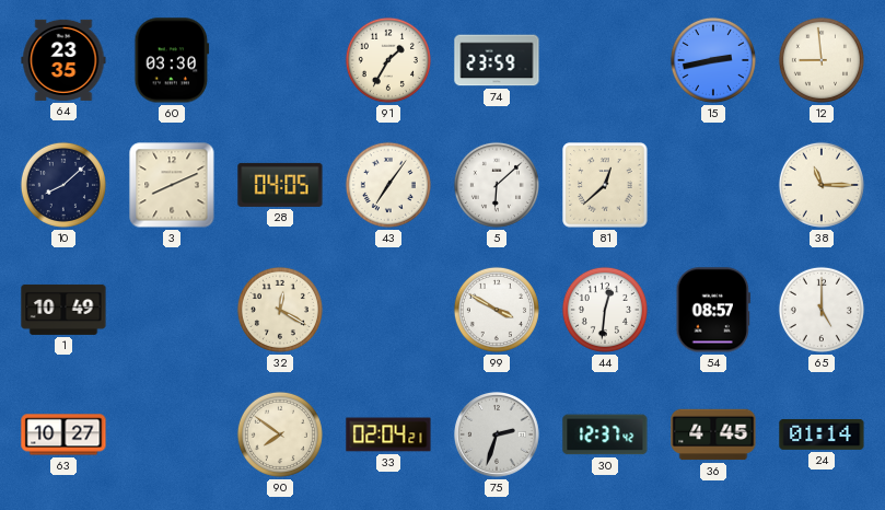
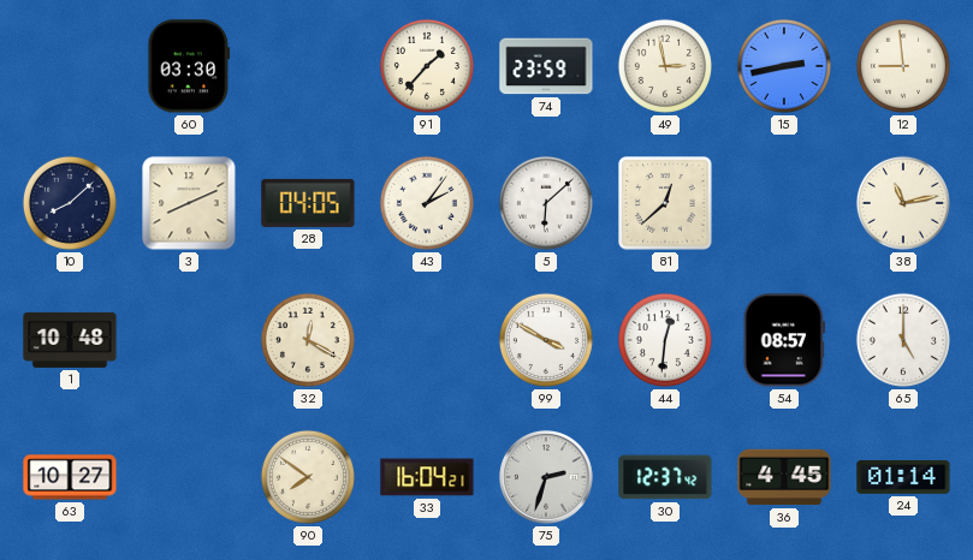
64: 23:35 -> none (63, 60)
91: 1:35 -> 1:37 (427, 66)
49: none -> 2:58 (665, 66)
43: 7:06 -> 2:06 (427, 203)
38: 11:15 -> 11:13 (903, 203)
1: 10:49 -> 10:48 (70, 340)
33: 02:04 -> 16:04 (427, 477)
